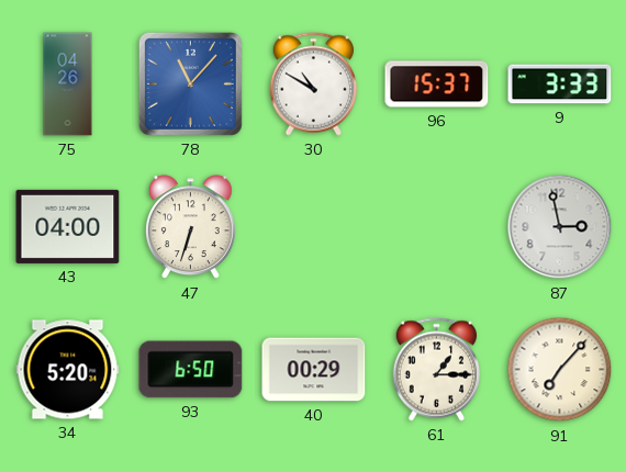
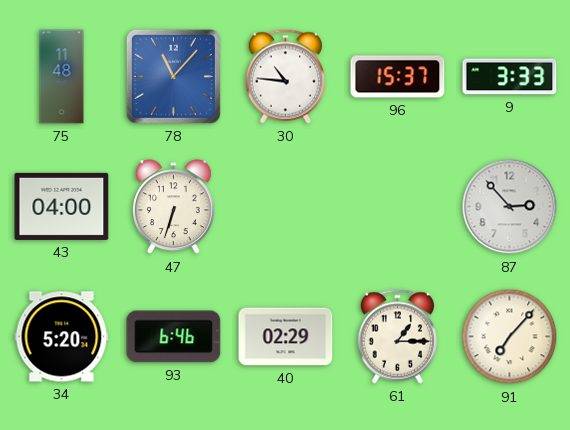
75: 04:26 -> 11:48 (62, 77)
30: 10:50 -> 10:46 (285, 77)
87: 2:58 -> 2:53 (510, 207)
93: 6:50 -> 6:46 (174, 337)
40: 00:29 -> 02:29 (286, 337)
